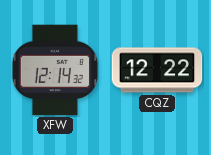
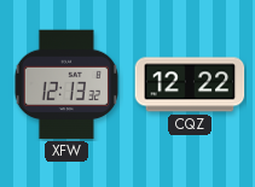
XFW: 12:14 -> 12:13 (65, 84)
